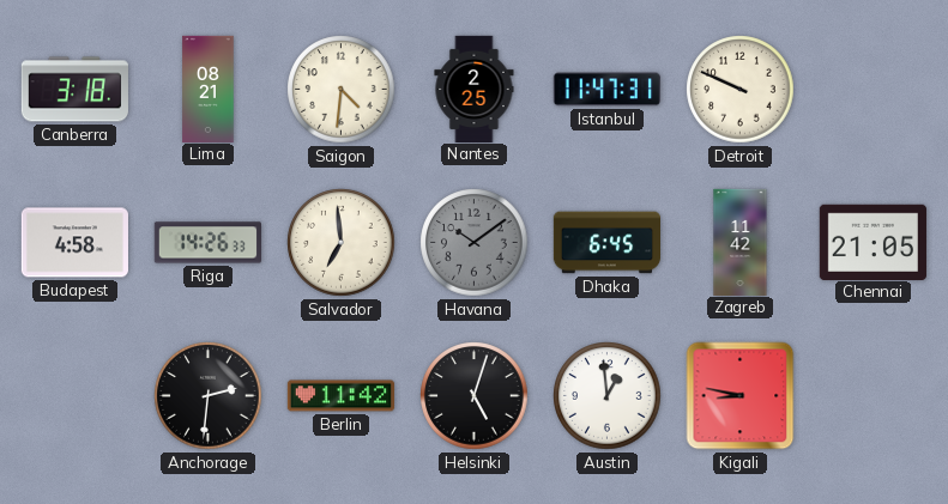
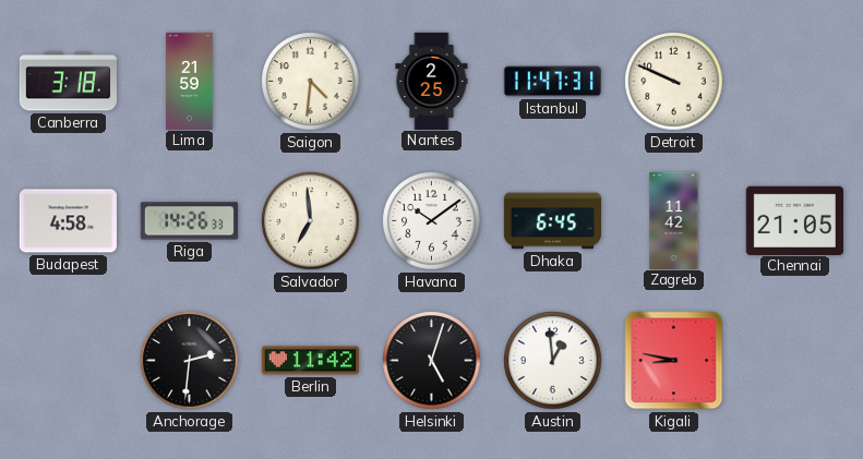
Lima: 08:21 -> 21:59 (190, 81)
Havana dial: grey -> white (432, 221)
